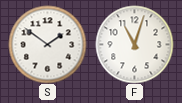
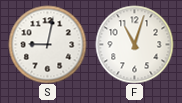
S: 1:51 -> 9:02 (47, 44)
